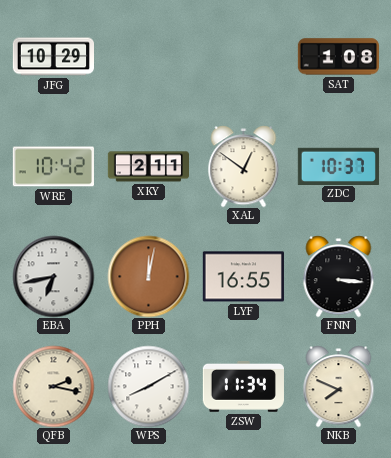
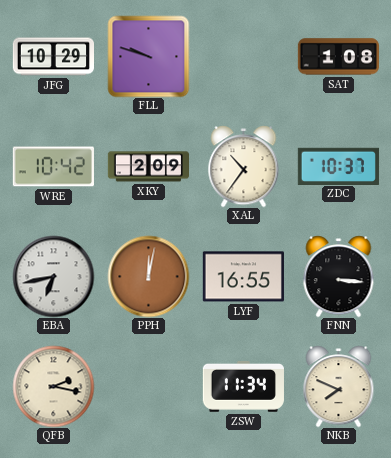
FLL: none -> 9:48 (148, 56)
XKY: 2:11 -> 2:09 (148, 167)
XAL: 12:51 -> 10:36 (244, 166)
WPS: 8:10 -> none (148, 386)
